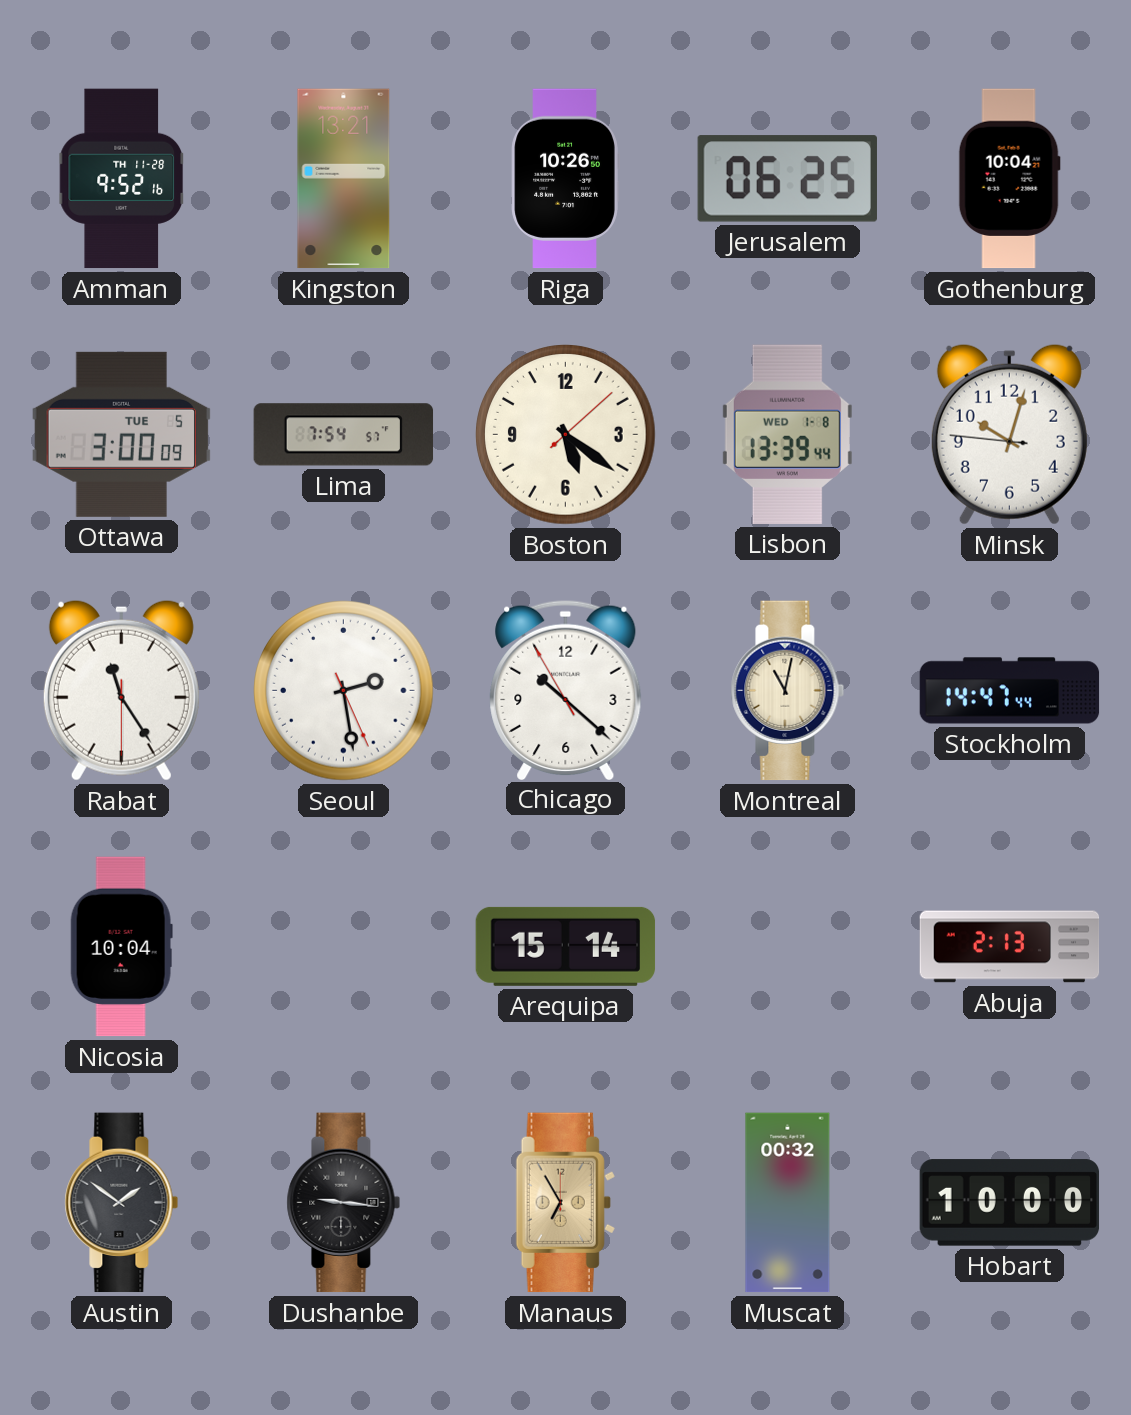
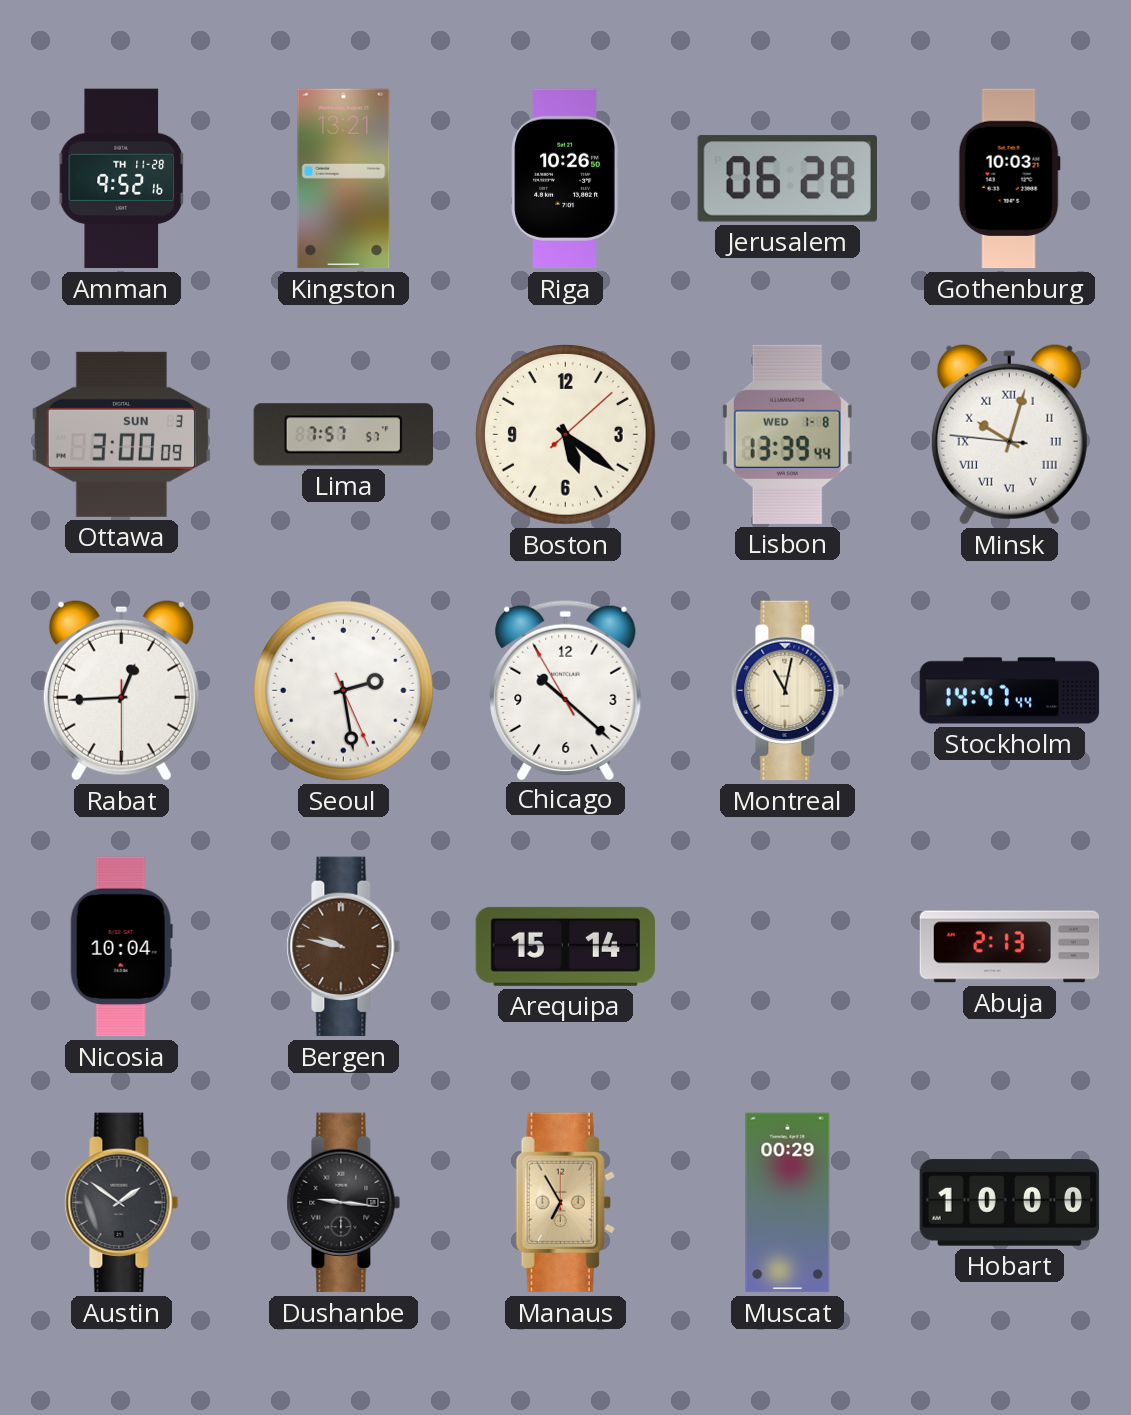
Jerusalem: 06:25 -> 06:28 (787, 179)
Gothenburg: 10:04 -> 10:03 (1009, 179)
Ottawa date: TUE 5 -> SUN 3 (121, 434)
Lima: 7:54 -> 7:57 (344, 435)
Minsk numerals: Arabic -> Roman (1009, 434)
Rabat: 11:24 -> 12:44 (121, 690)
Bergen: none -> 9:47 (344, 947)
Muscat: 00:32 -> 00:29 (788, 1203)
